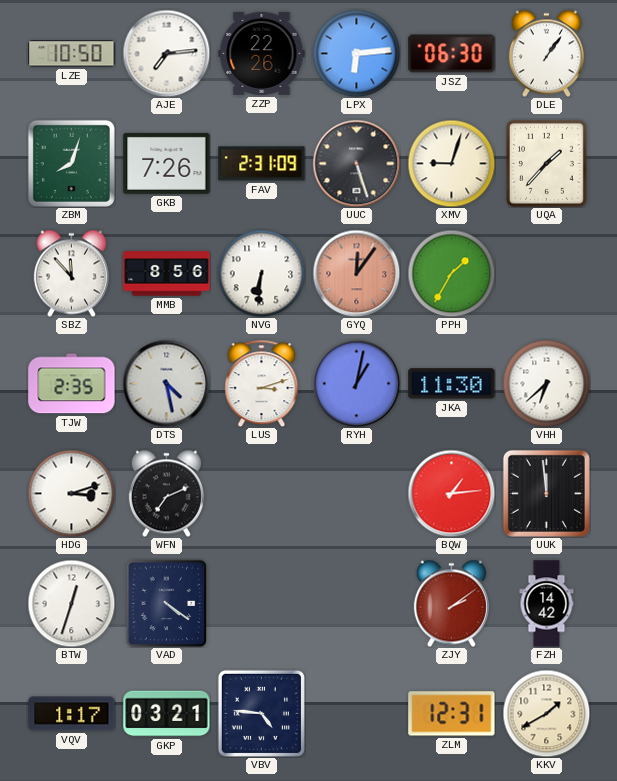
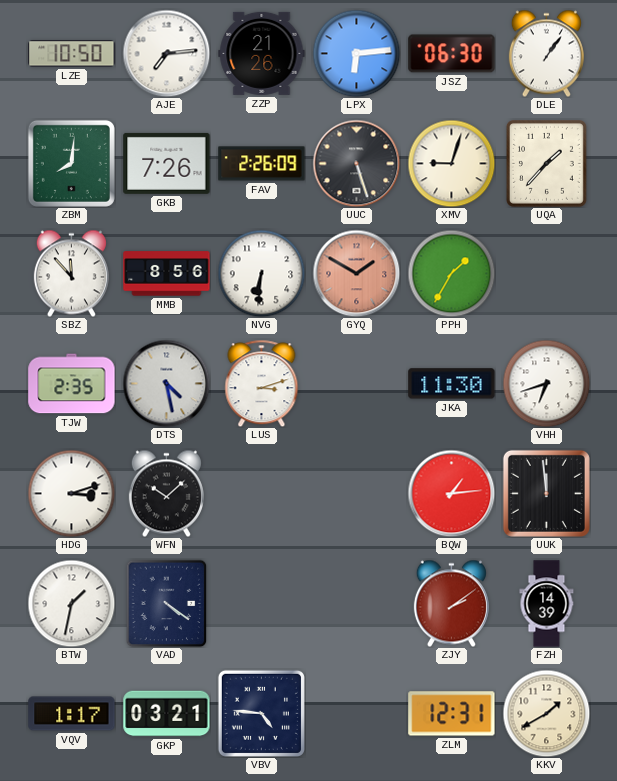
ZZP: 22:26 -> 21:26 (262, 53)
ZBM: 8:03 -> 8:01 (71, 163)
FAV: 2:31 -> 2:26 (262, 164)
GYQ: 12:06 -> 1:50 (356, 273)
RYH: 1:02 -> none (356, 383)
VHH: 6:38 -> 6:42 (546, 383)
WFN: 7:11 -> 10:08 (166, 493)
BTW: 12:33 -> 1:32 (71, 603)
FZH: 14:42 -> 14:39 (547, 604)
